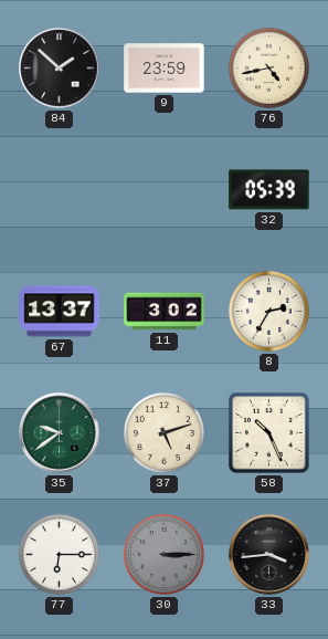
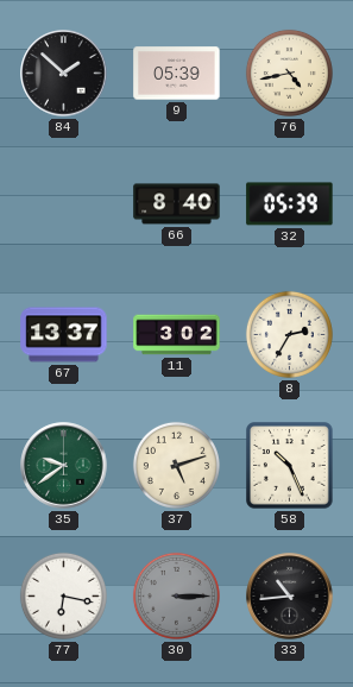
9: 23:59 -> 05:39 (177, 74)
66: none -> 8:40 (177, 204)
77: 6:15 -> 6:17 (63, 595)
33: 3:44 -> 10:44 (290, 597)
